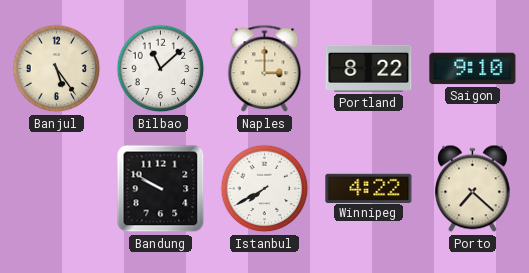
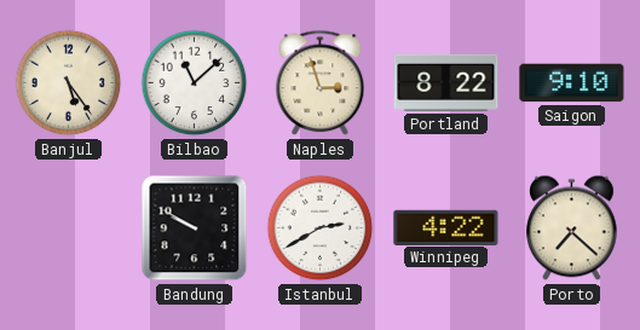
Naples: 3:00 -> 2:57 (321, 83)
Istanbul: 7:40 -> 2:40 (321, 228)
